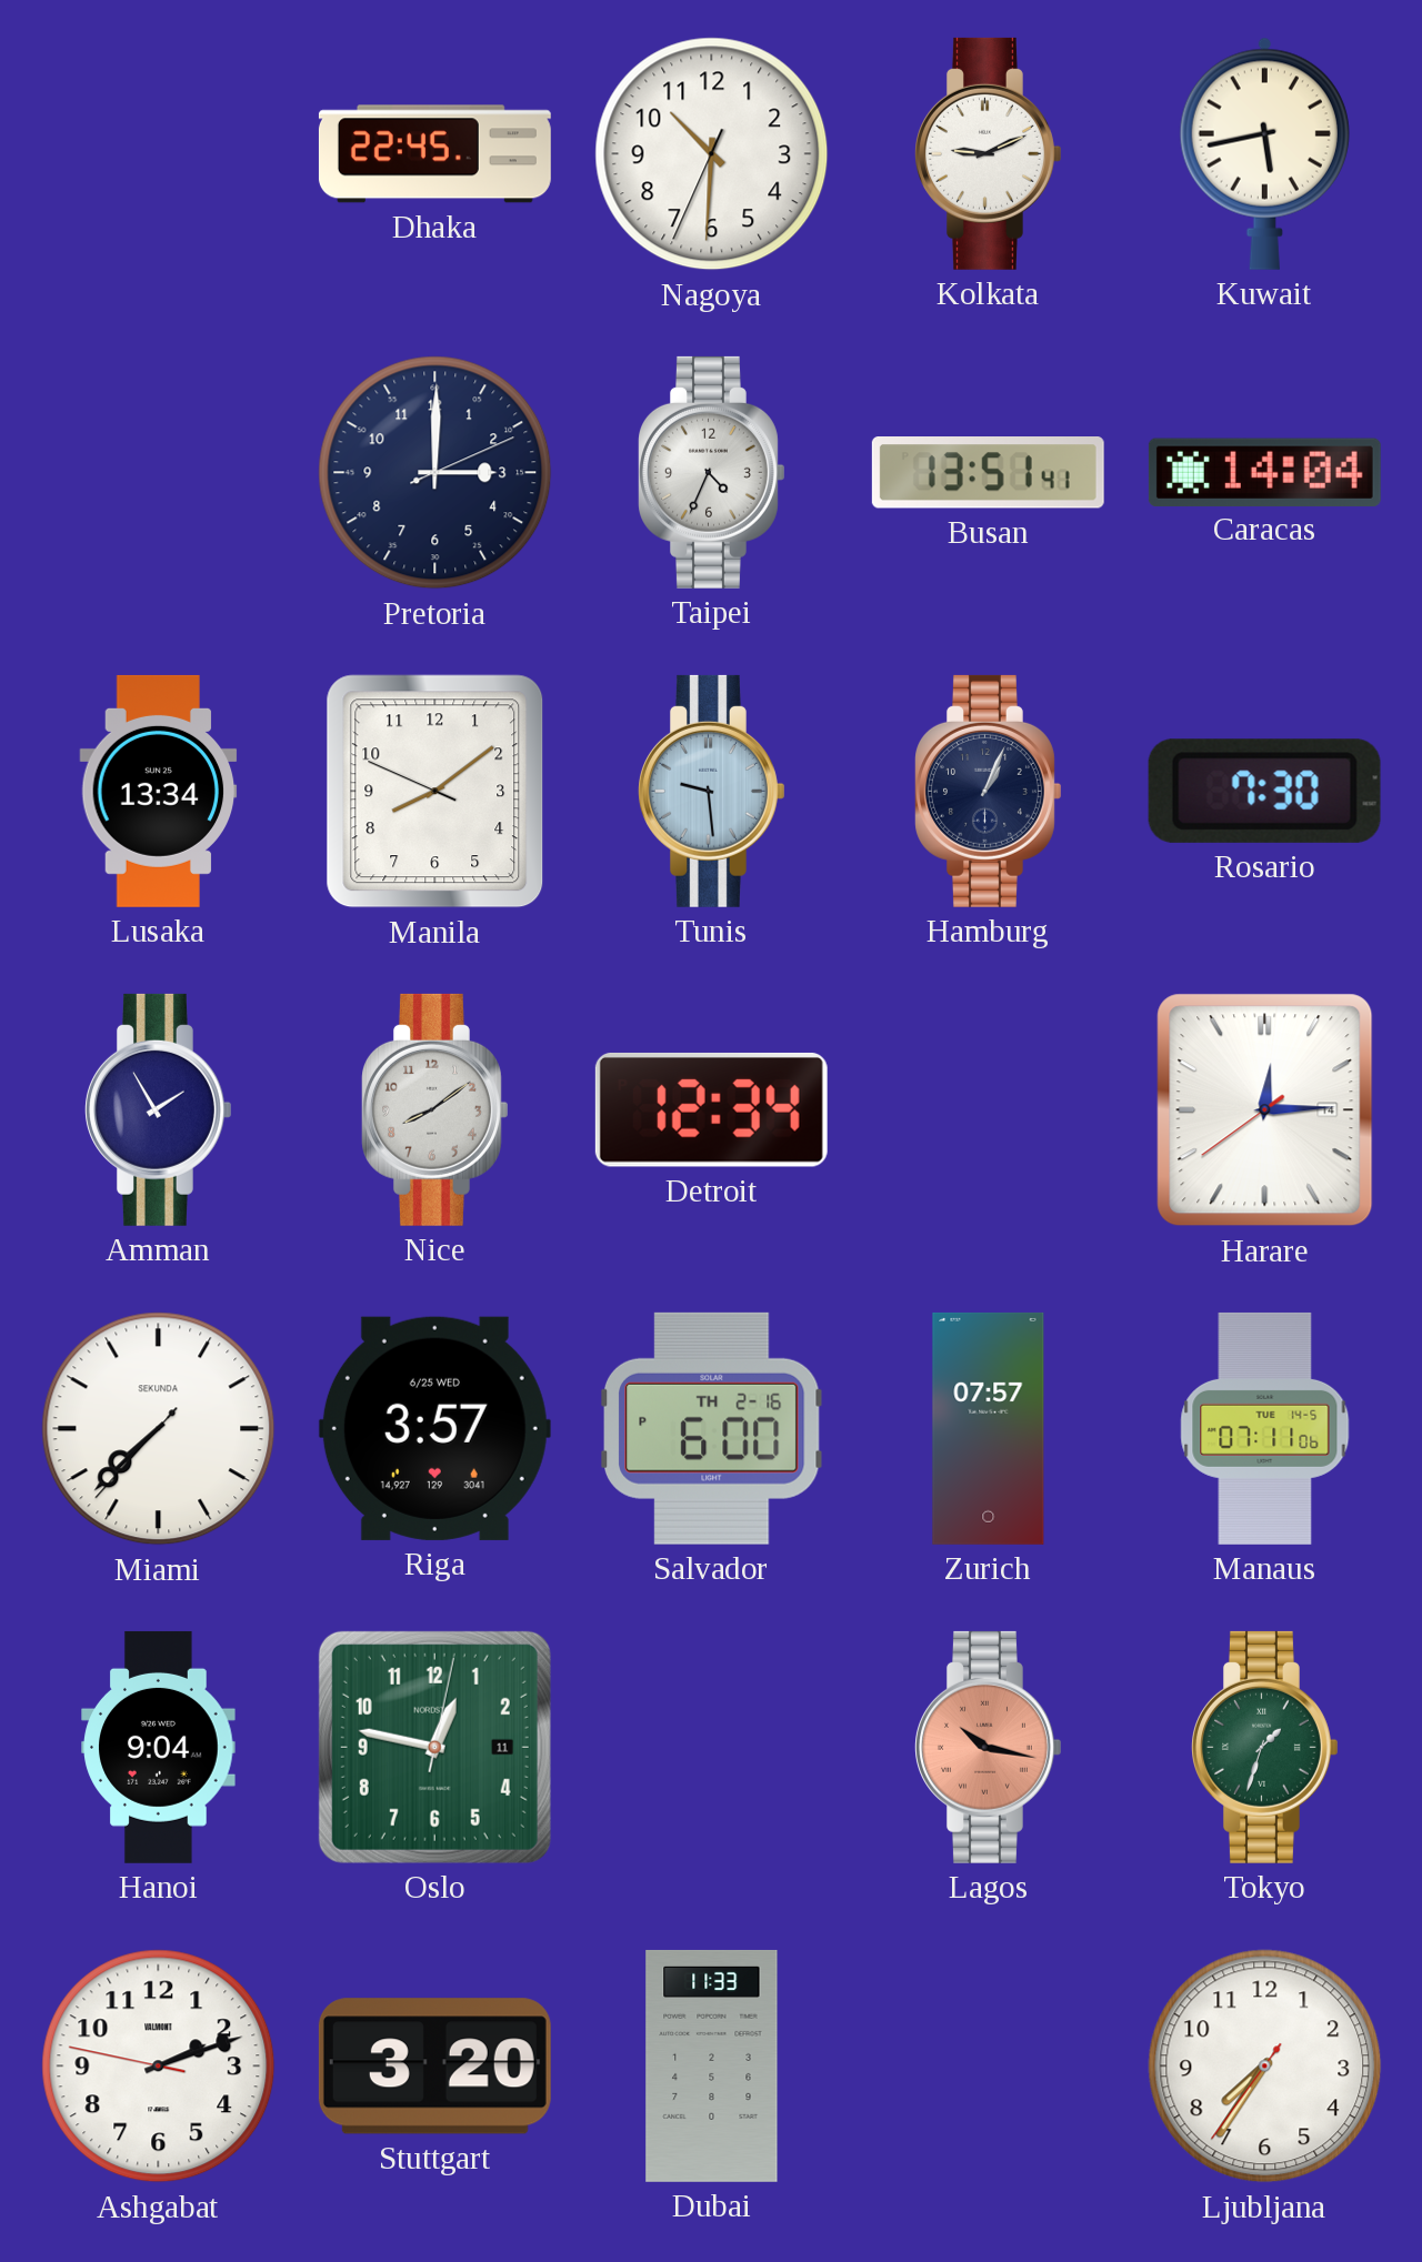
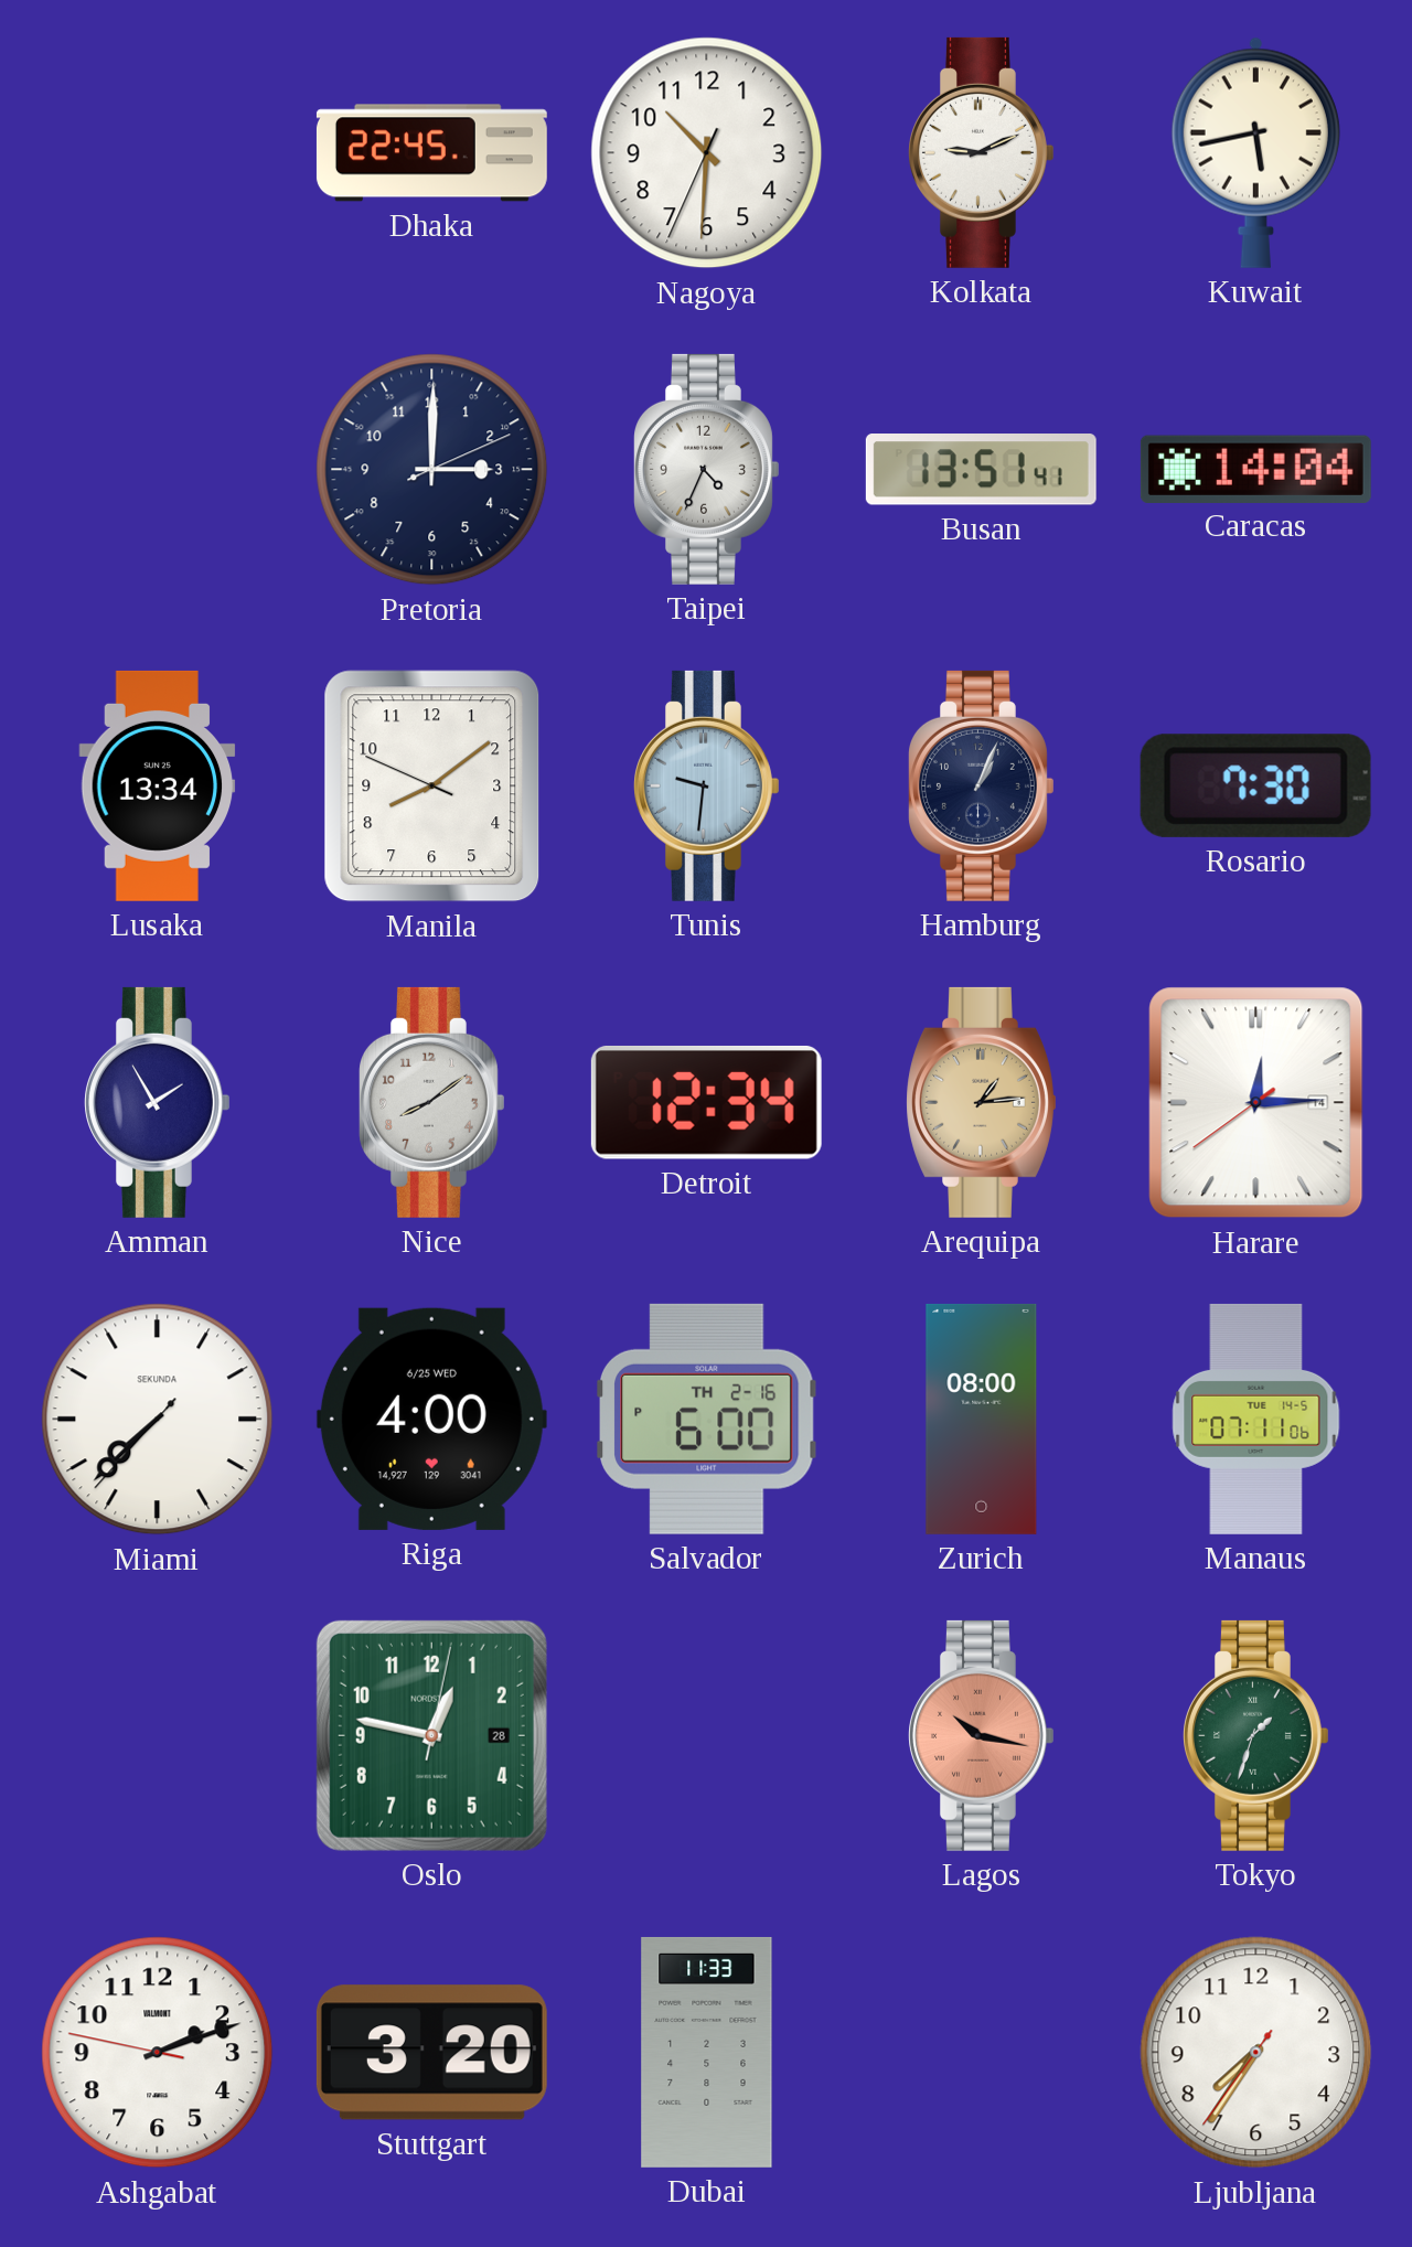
Tunis: 9:29 -> 9:31 (707, 785)
Arequipa: none -> 1:14 (982, 1102)
Riga: 3:57 -> 4:00 (431, 1419)
Zurich: 07:57 -> 08:00 (982, 1419)
Hanoi: 9:04 -> none (159, 1747)
Oslo date: 11 -> 28 (431, 1735)
